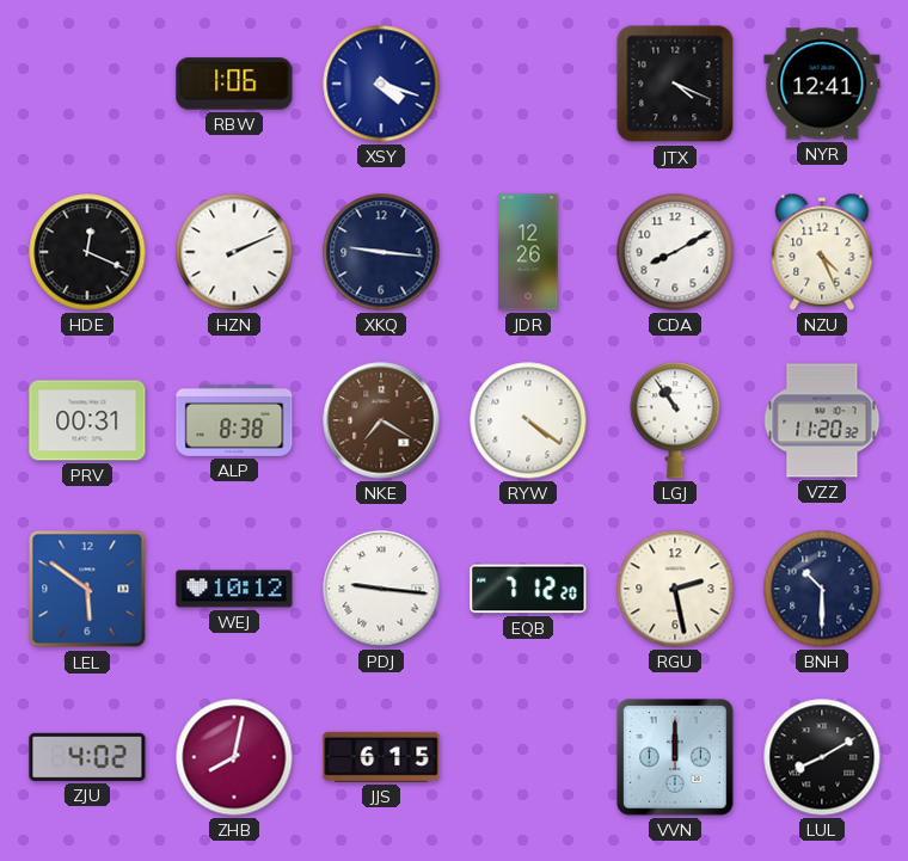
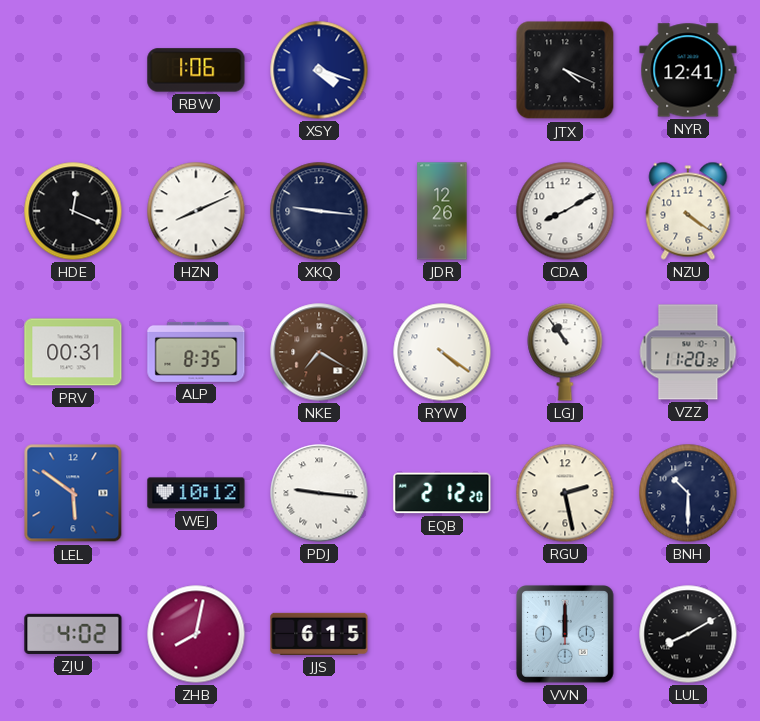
HZN: 2:11 -> 8:11 (196, 211)
NZU: 4:26 -> 4:21 (688, 211)
ALP: 8:38 -> 8:35 (196, 352)
EQB: 7:12 -> 2:12 (442, 493)
